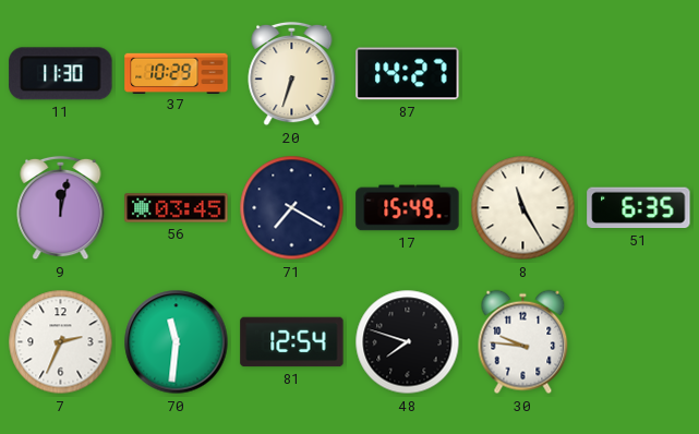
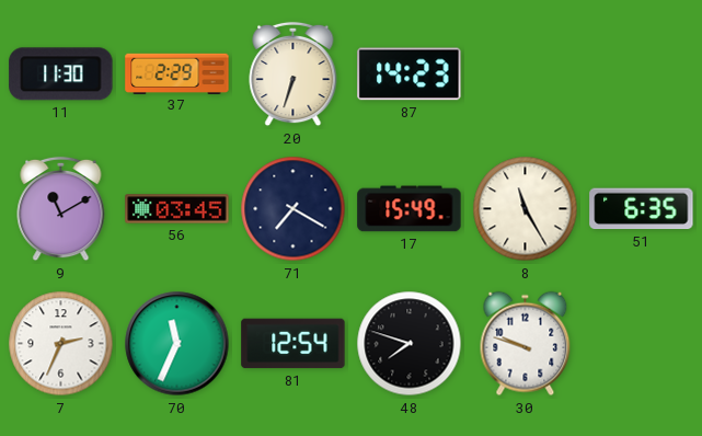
37: 10:29 -> 2:29 (177, 73)
87: 14:27 -> 14:23 (410, 74)
9: 12:02 -> 11:10 (61, 209)
70: 11:31 -> 11:34 (177, 344)
30: 9:46 -> 9:48 (526, 344)
